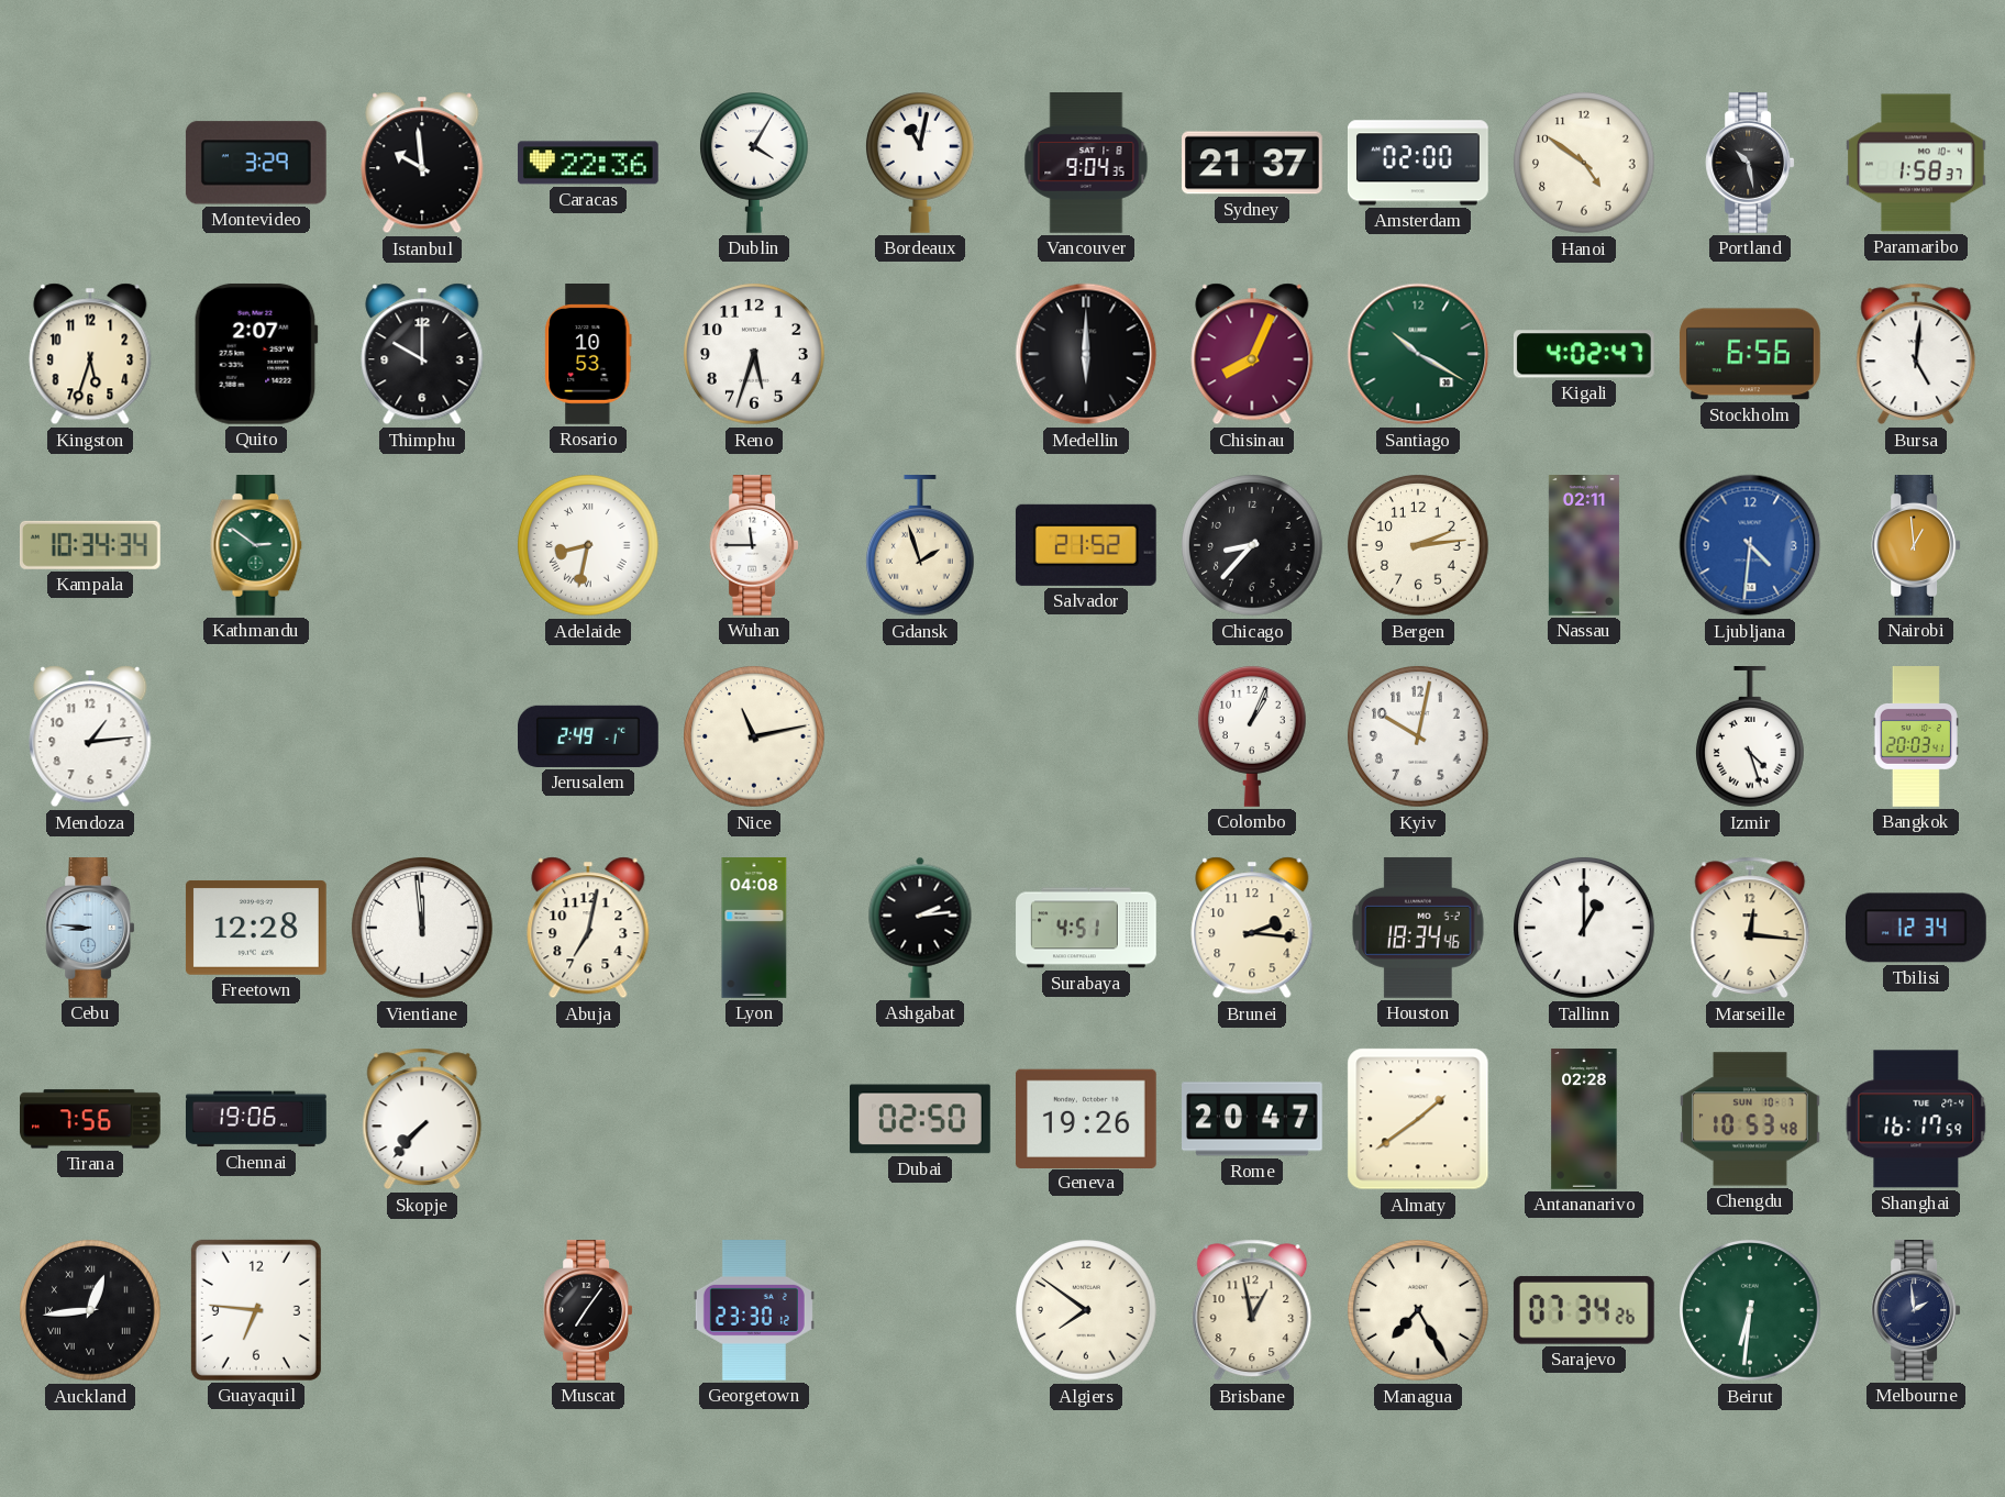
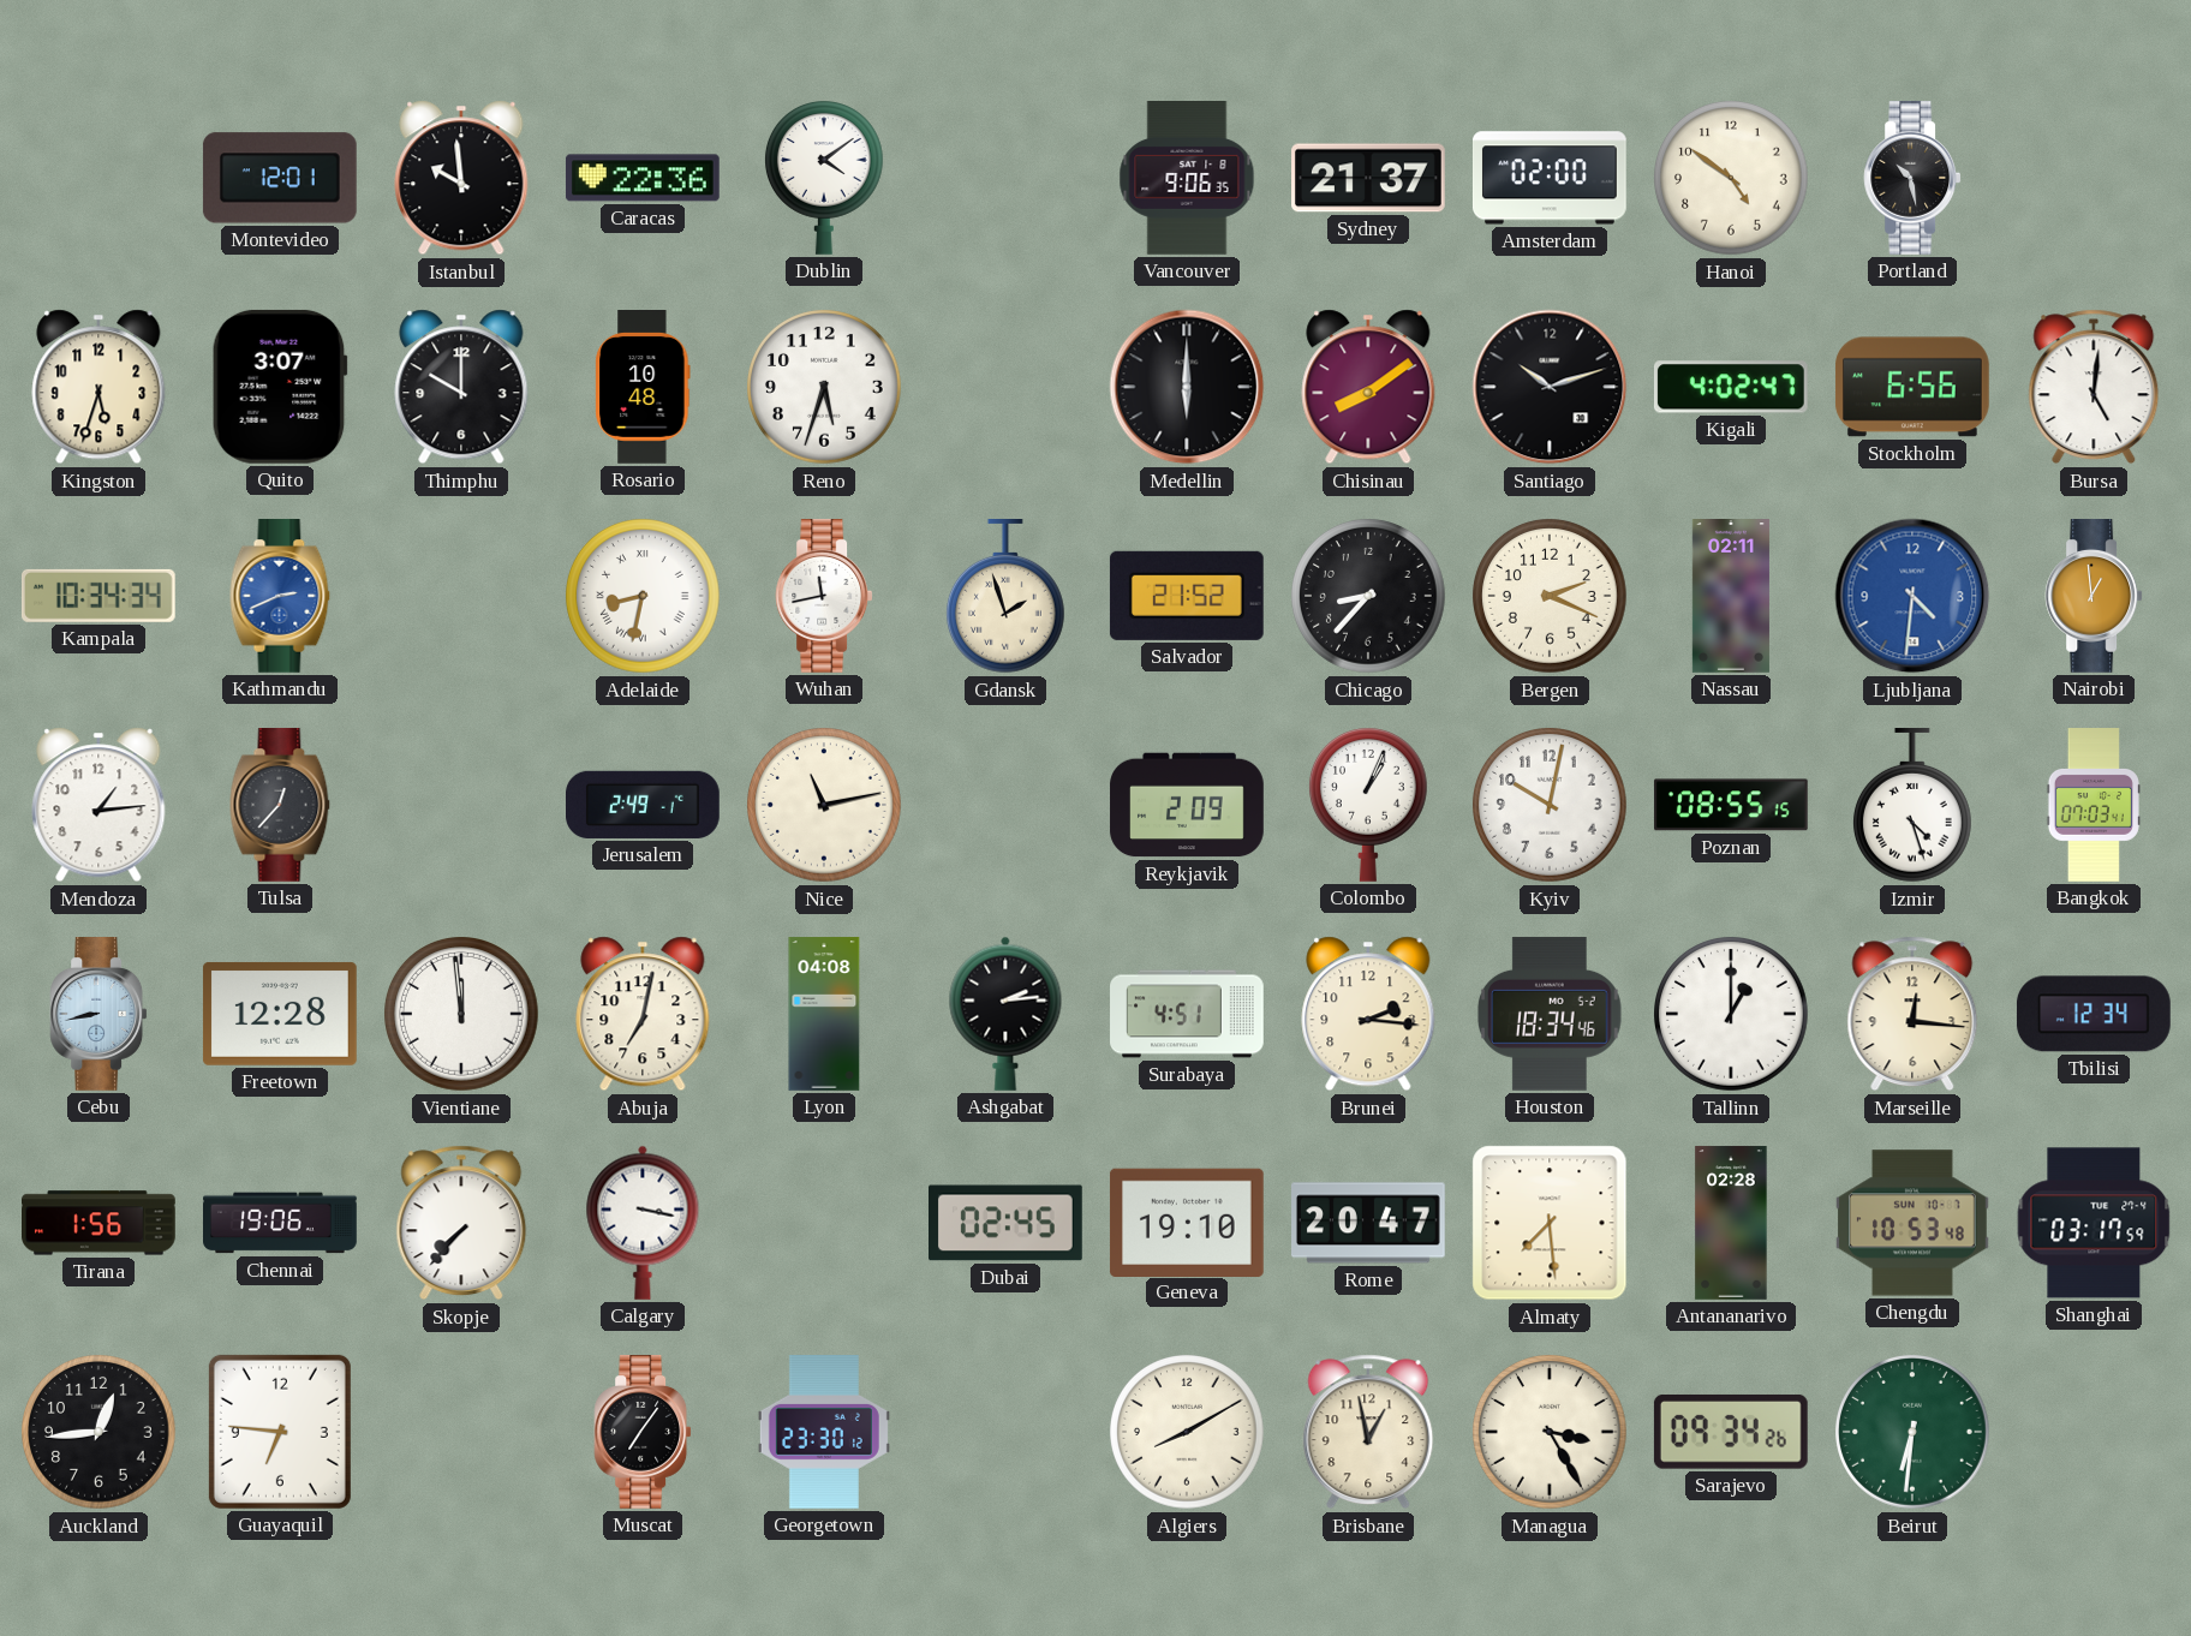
Montevideo: 3:29 -> 12:01 (280, 178)
Dublin: 4:05 -> 4:09 (824, 178)
Bordeaux: 11:02 -> none (920, 163)
Vancouver: 9:04 -> 9:06 (1187, 179)
Paramaribo: 1:58 -> none (1917, 163)
Quito: 2:07 -> 3:07 (280, 387)
Rosario: 10:53 -> 10:48 (643, 388)
Chisinau: 8:04 -> 8:09 (1368, 387)
Santiago: 10:20 -> 10:12 (1550, 387)
Santiago dial: green -> black (1550, 387)
Kathmandu: 2:51 -> 2:41 (280, 597)
Kathmandu dial: green -> blue (280, 597)
Wuhan: 11:45 -> 11:43 (824, 597)
Bergen: 2:14 -> 2:19 (1551, 597)
Tulsa: none -> 12:37 (280, 806)
Reykjavik: none -> 2:09 (1187, 805)
Poznan: none -> 08:55 (1731, 805)
Bangkok: 20:03 -> 07:03 (2094, 805)
Cebu: 8:46 -> 8:43 (98, 1015)
Tirana: 7:56 -> 1:56 (100, 1223)
Calgary: none -> 3:17 (643, 1223)
Dubai: 02:50 -> 02:45 (1007, 1223)
Geneva: 19:26 -> 19:10 (1187, 1222)
Almaty: 1:39 -> 7:29 (1550, 1223)
Shanghai: 16:17 -> 03:17 (2094, 1223)
Auckland numerals: Roman -> Arabic (100, 1433)
Algiers: 7:51 -> 8:10 (1188, 1433)
Managua: 7:25 -> 3:25 (1551, 1433)
Sarajevo: 07:34 -> 09:34 (1731, 1432)
Melbourne: 1:59 -> none (1916, 1311)
